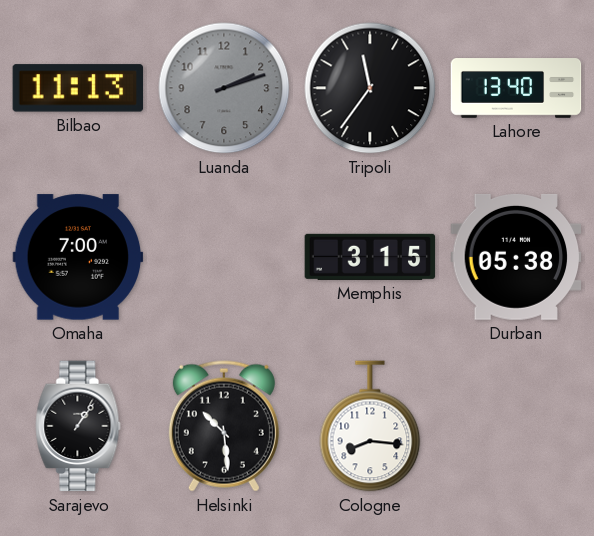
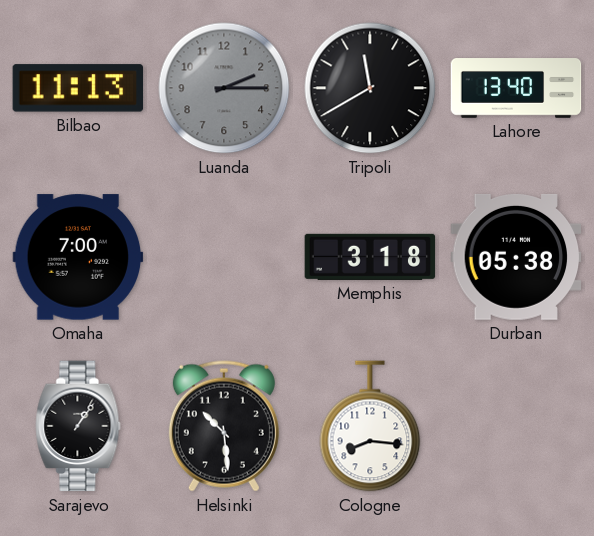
Luanda: 2:12 -> 2:15 (224, 88)
Tripoli: 11:36 -> 11:40 (370, 88)
Memphis: 3:15 -> 3:18 (370, 257)
